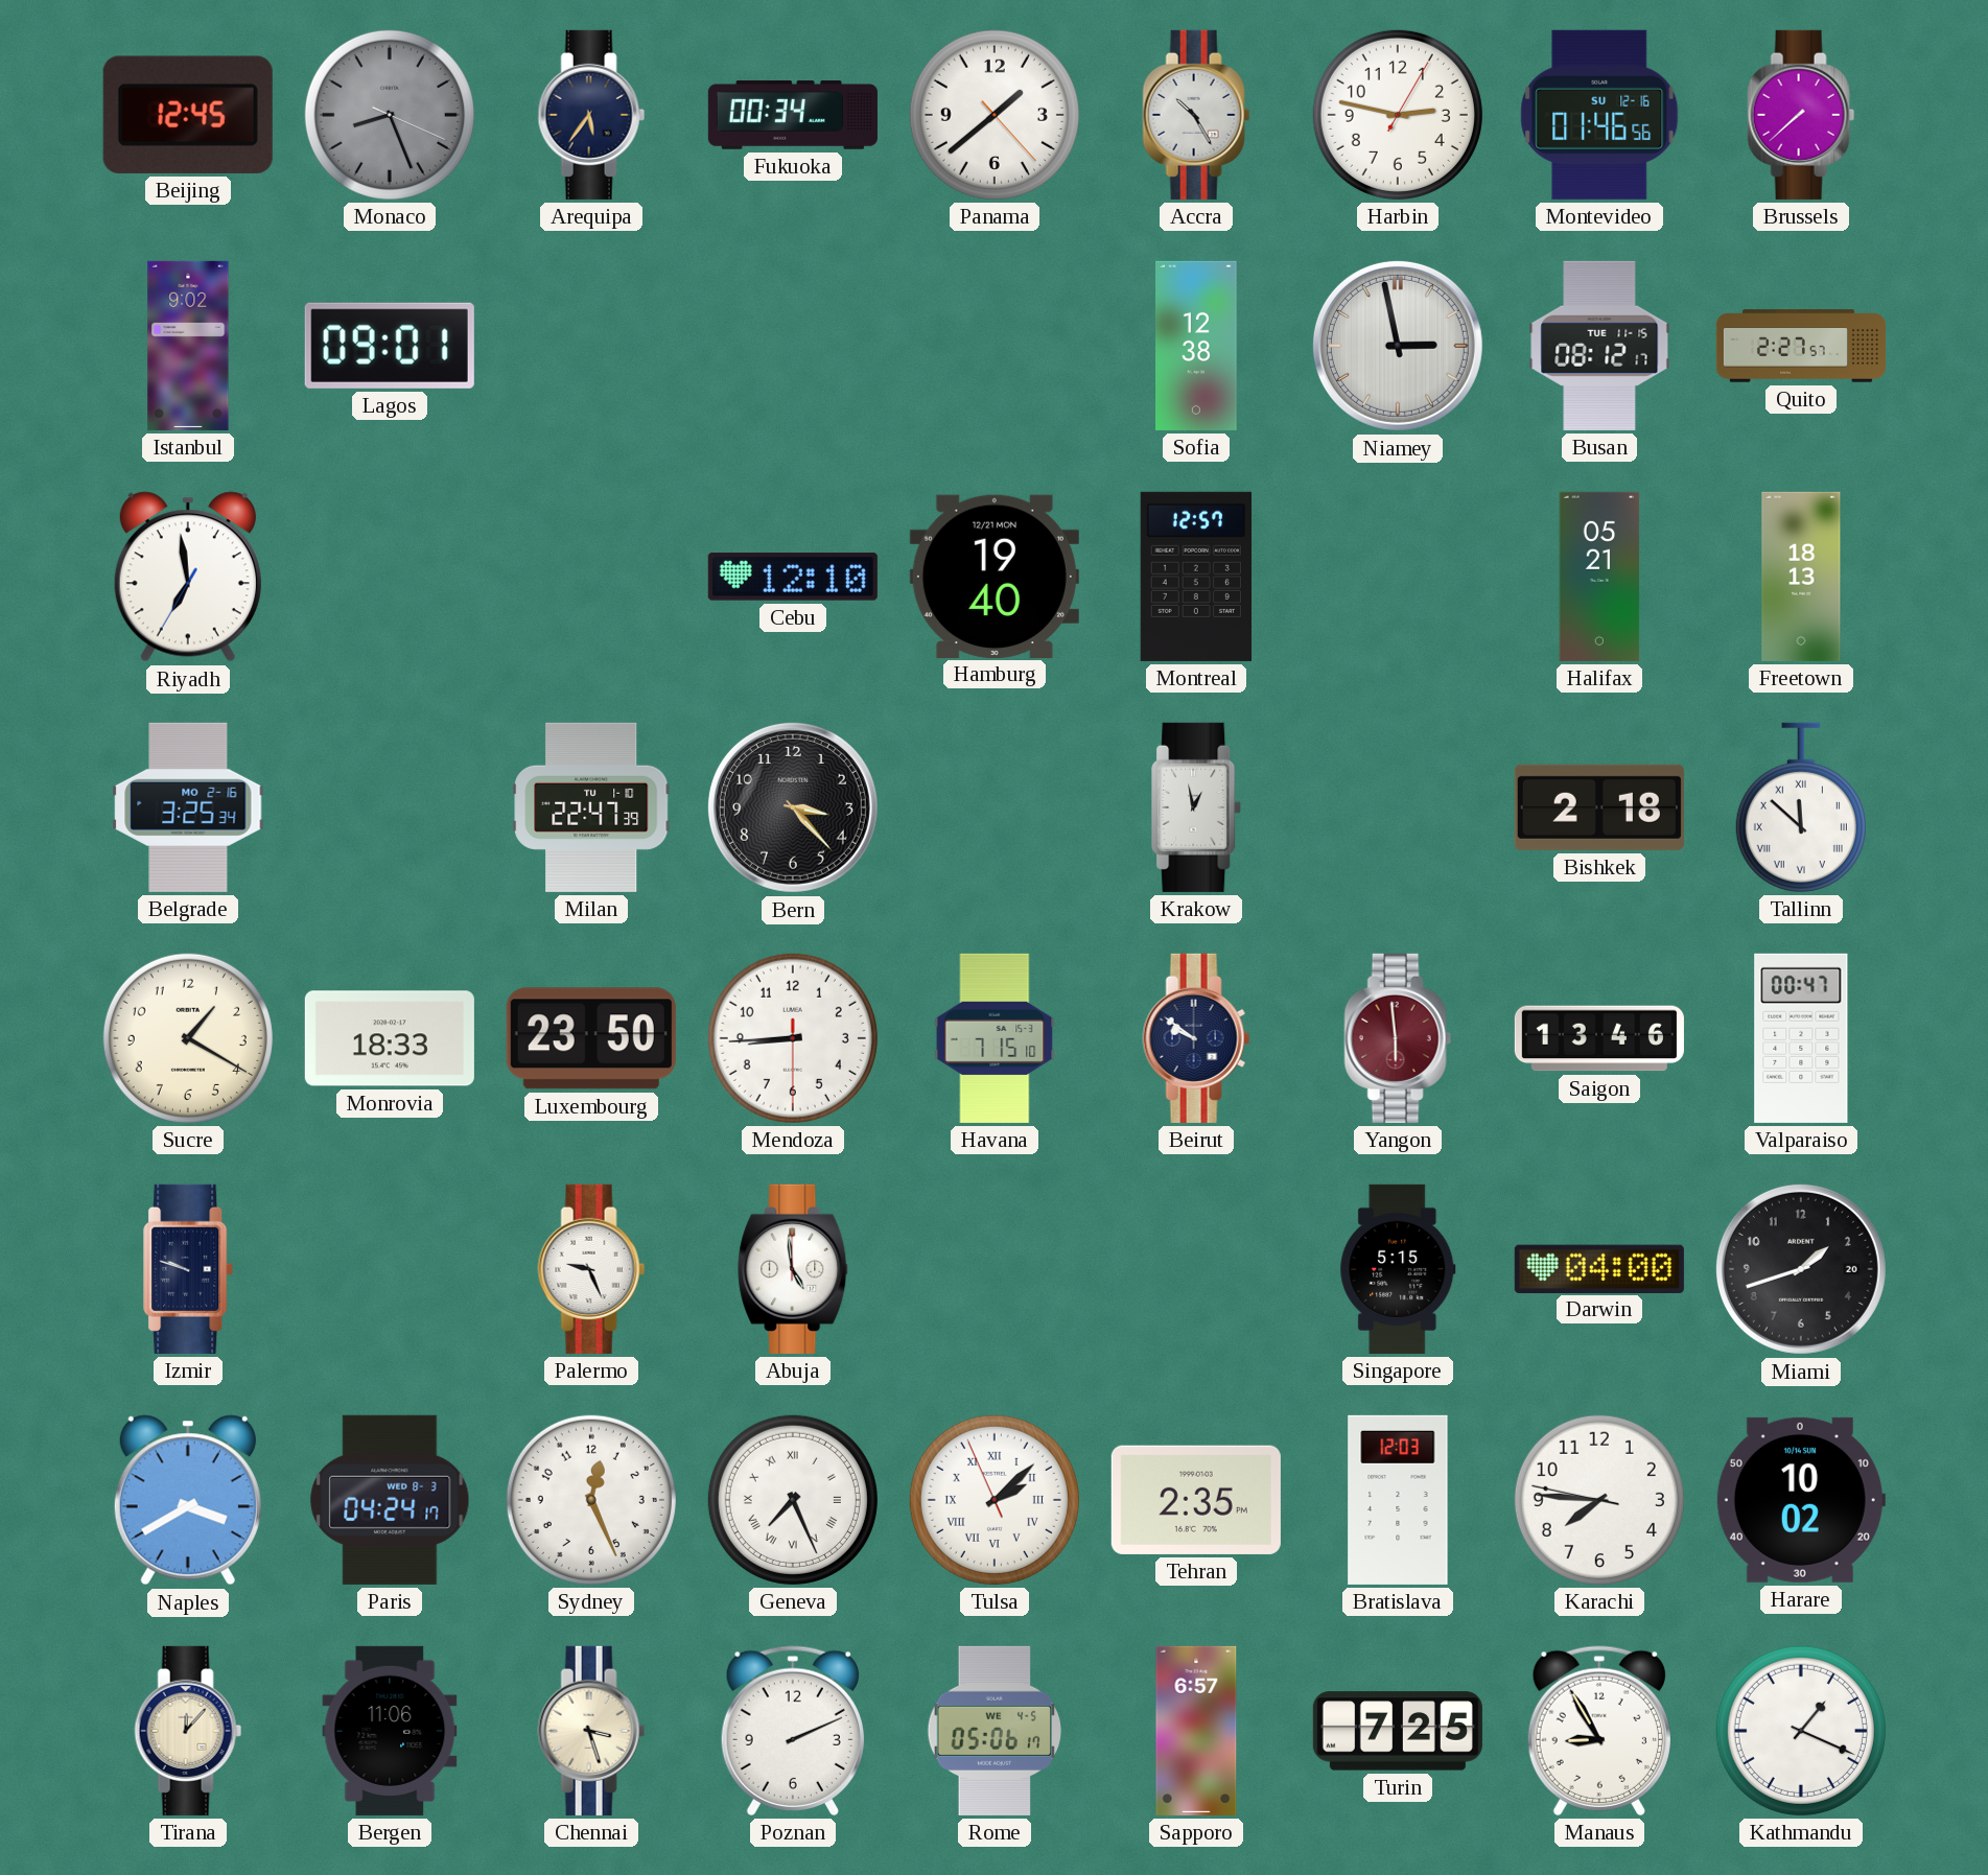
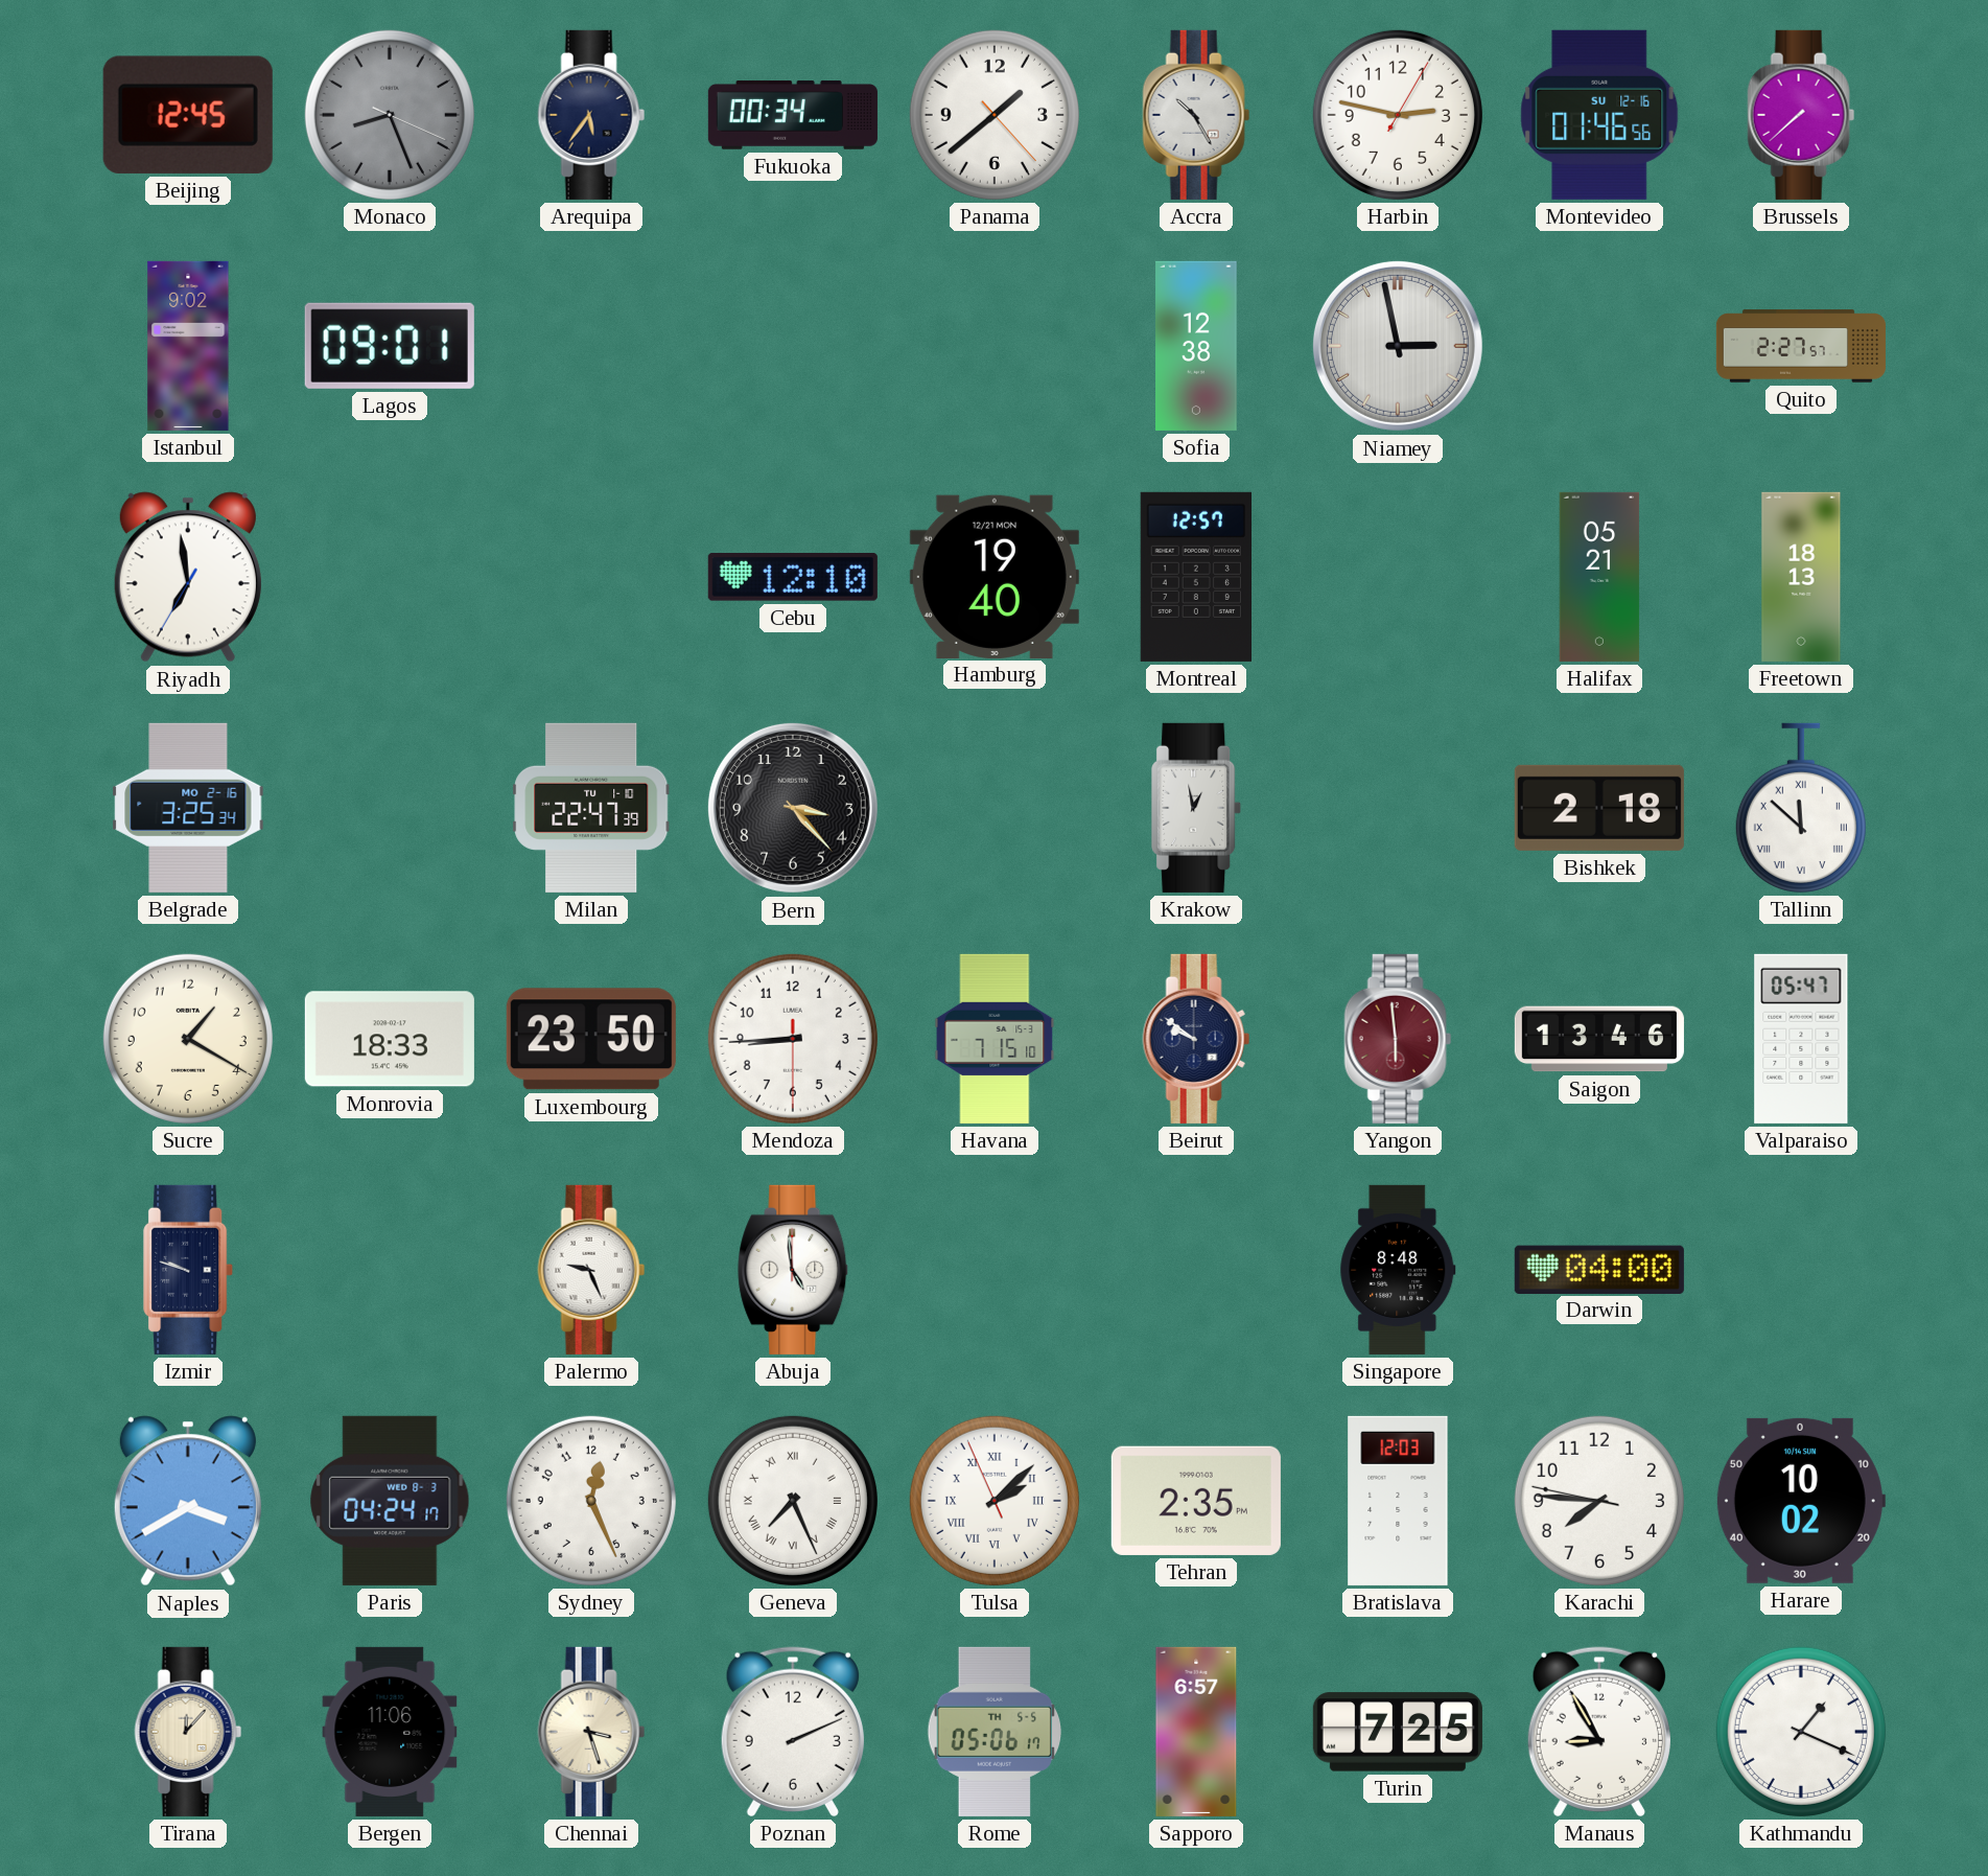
Busan: 08:12 -> none (1599, 346)
Valparaiso: 00:47 -> 05:47 (1801, 1039)
Singapore: 5:15 -> 8:48 (1398, 1270)
Miami: 1:42 -> none (1801, 1269)
Rome date: WE 4-5 -> TH 5-5 (993, 1732)
